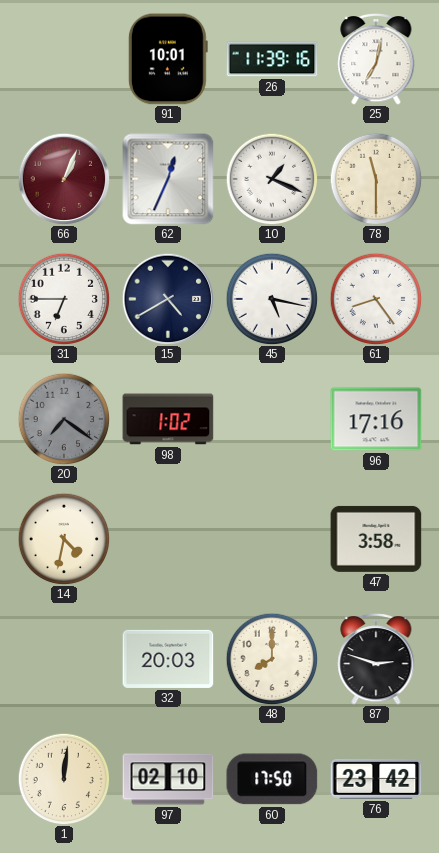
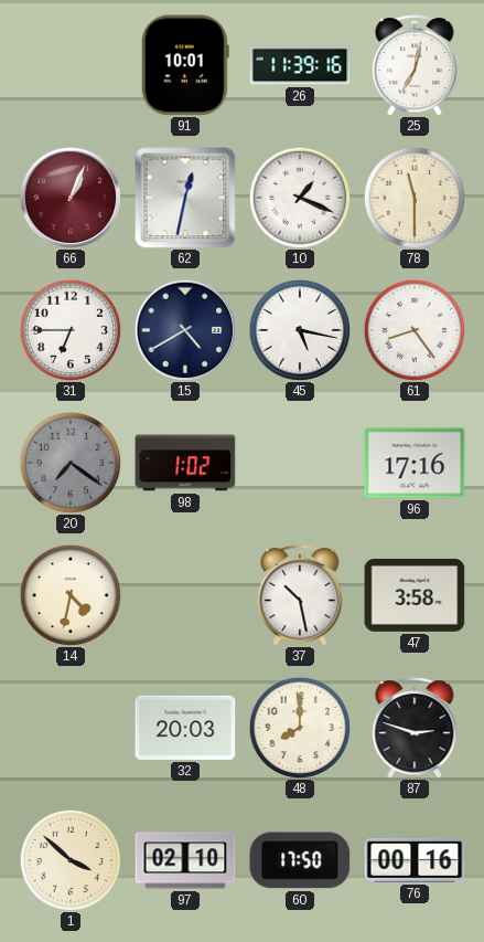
62: 12:34 -> 12:32 (185, 198)
37: none -> 10:28 (300, 595)
1: 12:01 -> 3:52 (71, 860)
76: 23:42 -> 00:16 (415, 860)
